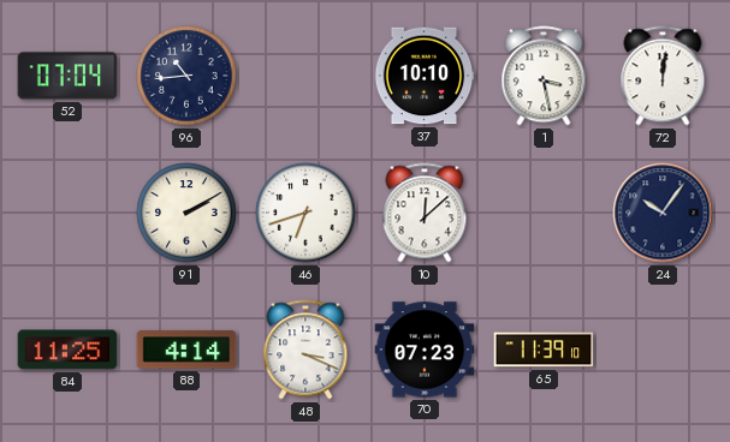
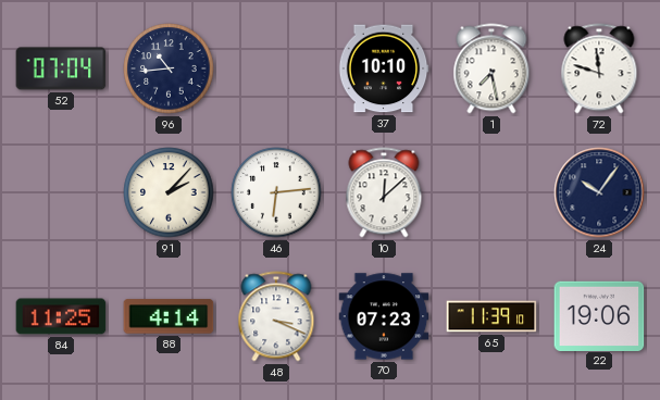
1: 3:28 -> 7:28 (491, 68)
72: 12:01 -> 11:48 (599, 68)
91: 2:10 -> 2:07 (169, 192)
46: 6:42 -> 6:14 (276, 192)
22: none -> 19:06 (599, 315)
